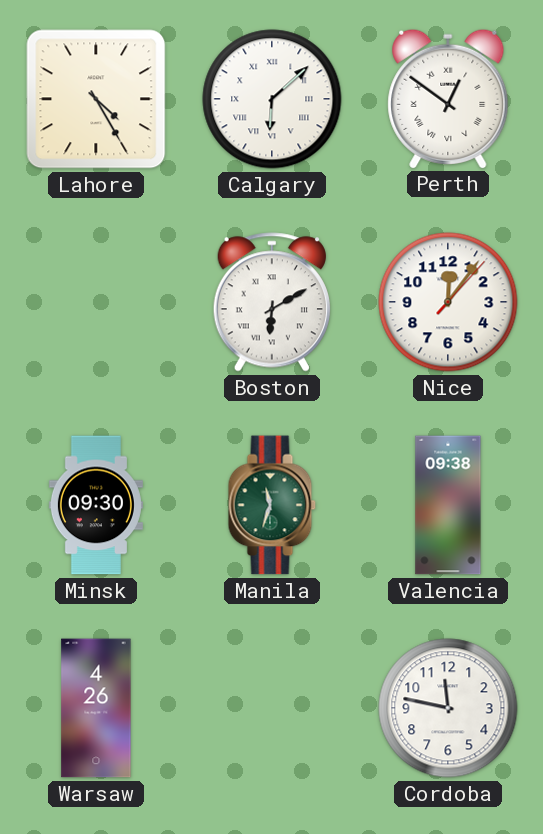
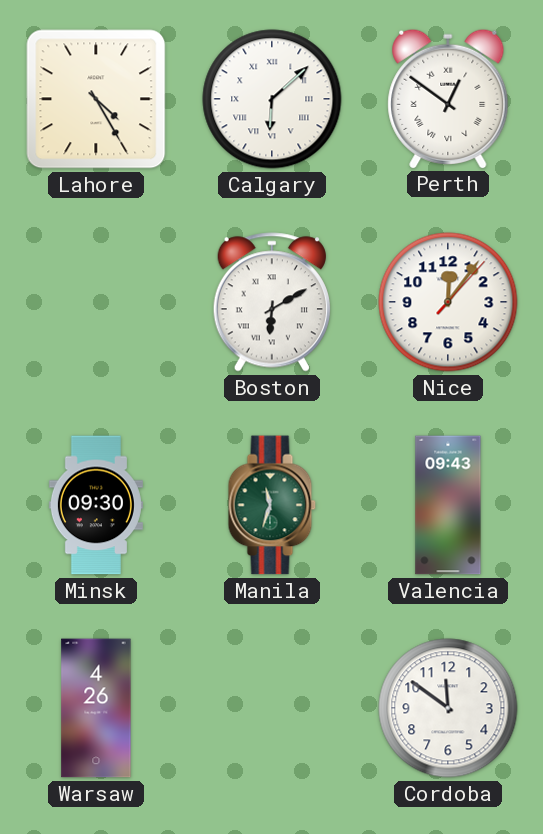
Valencia: 09:38 -> 09:43 (448, 505)
Cordoba: 11:47 -> 11:51 (448, 708)
